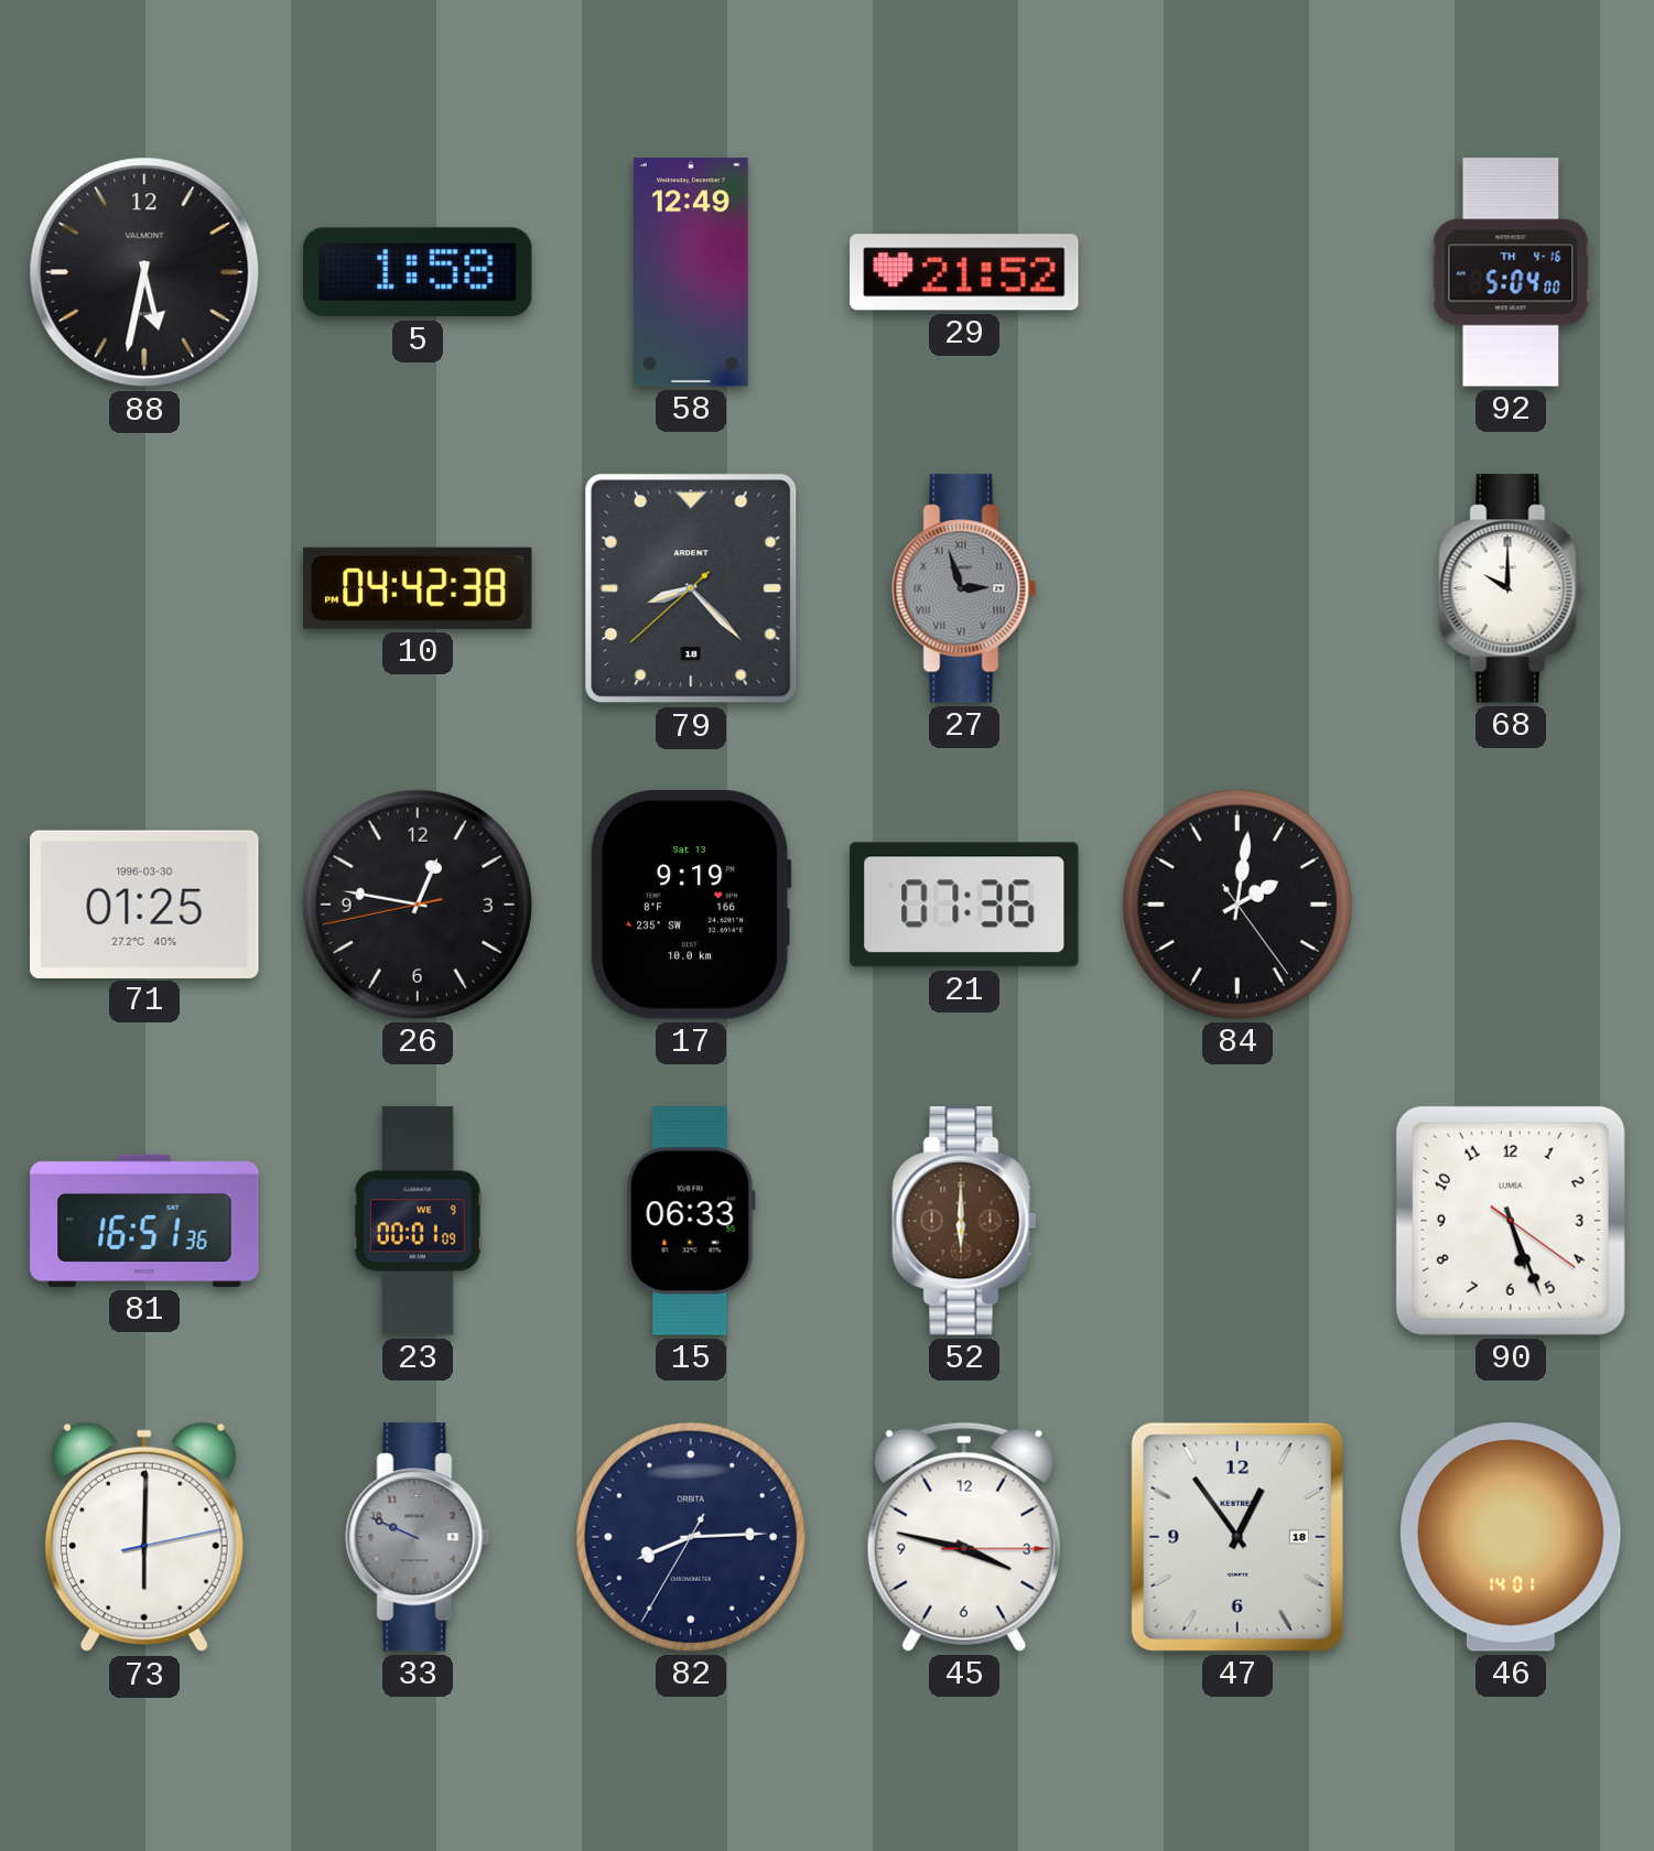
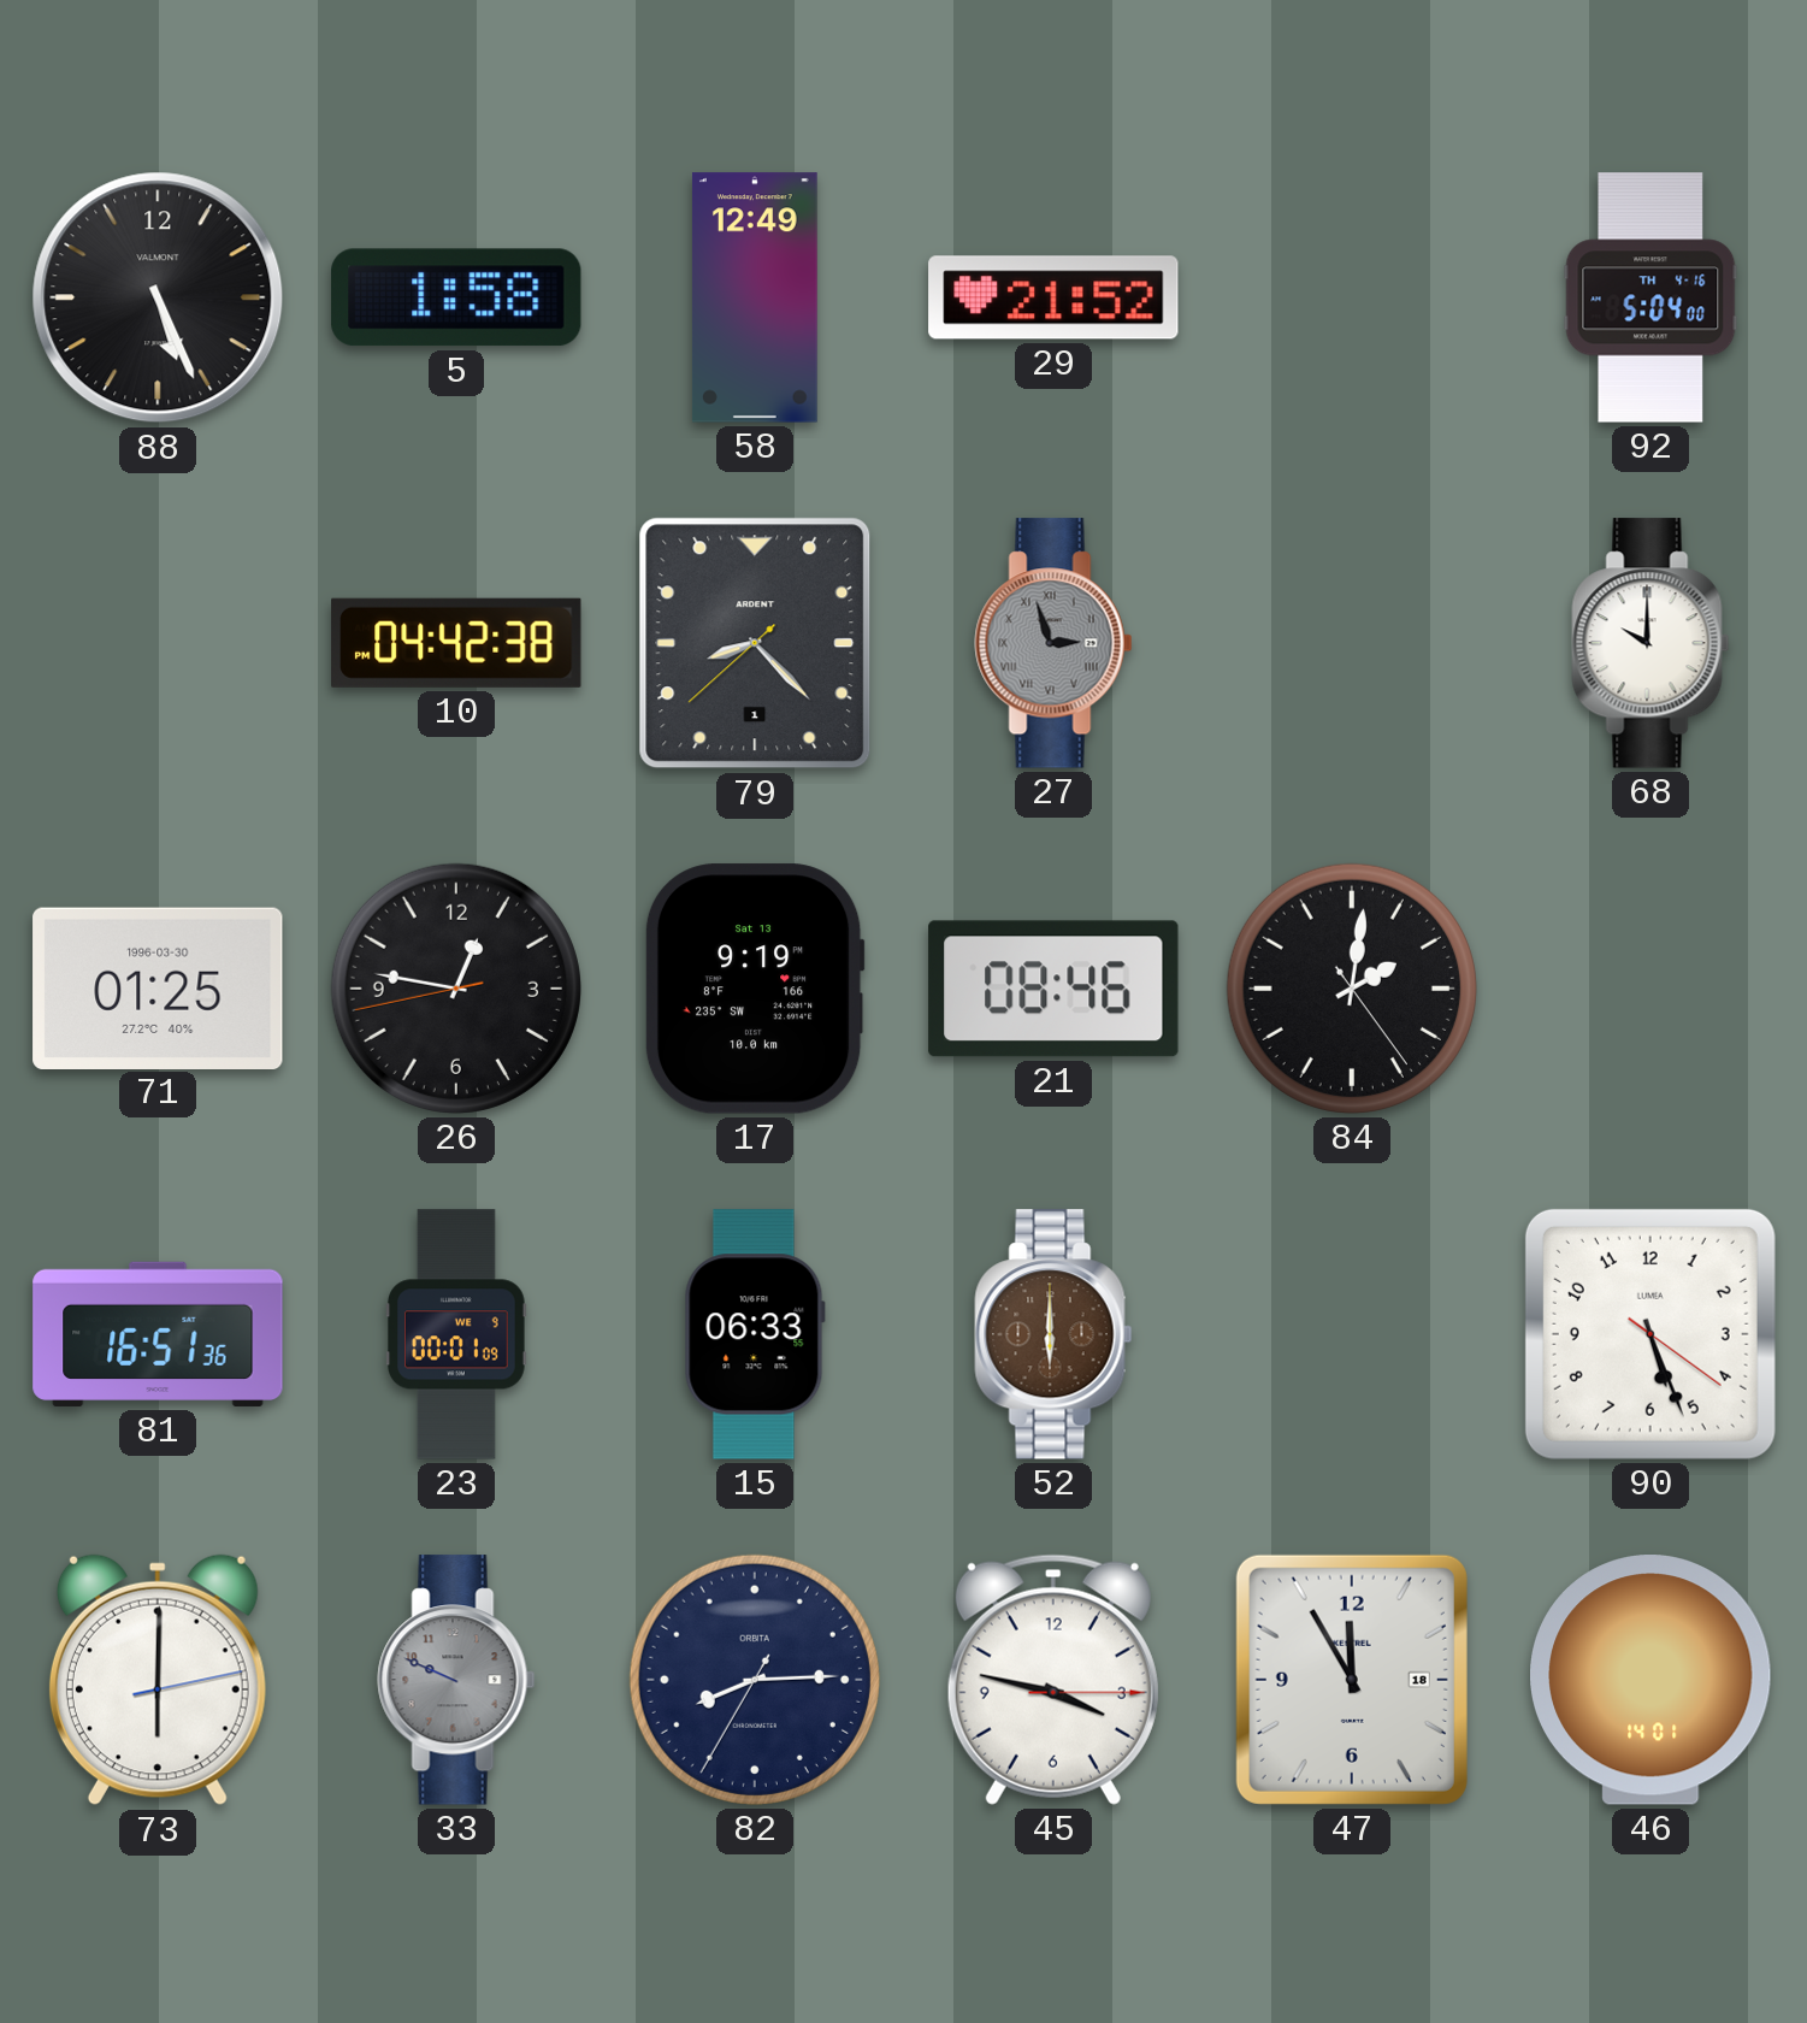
88: 5:32 -> 5:26 (158, 297)
79 date: 18 -> 1 (755, 643)
21: 07:36 -> 08:46 (1053, 989)
47: 12:54 -> 11:55 (1352, 1680)
